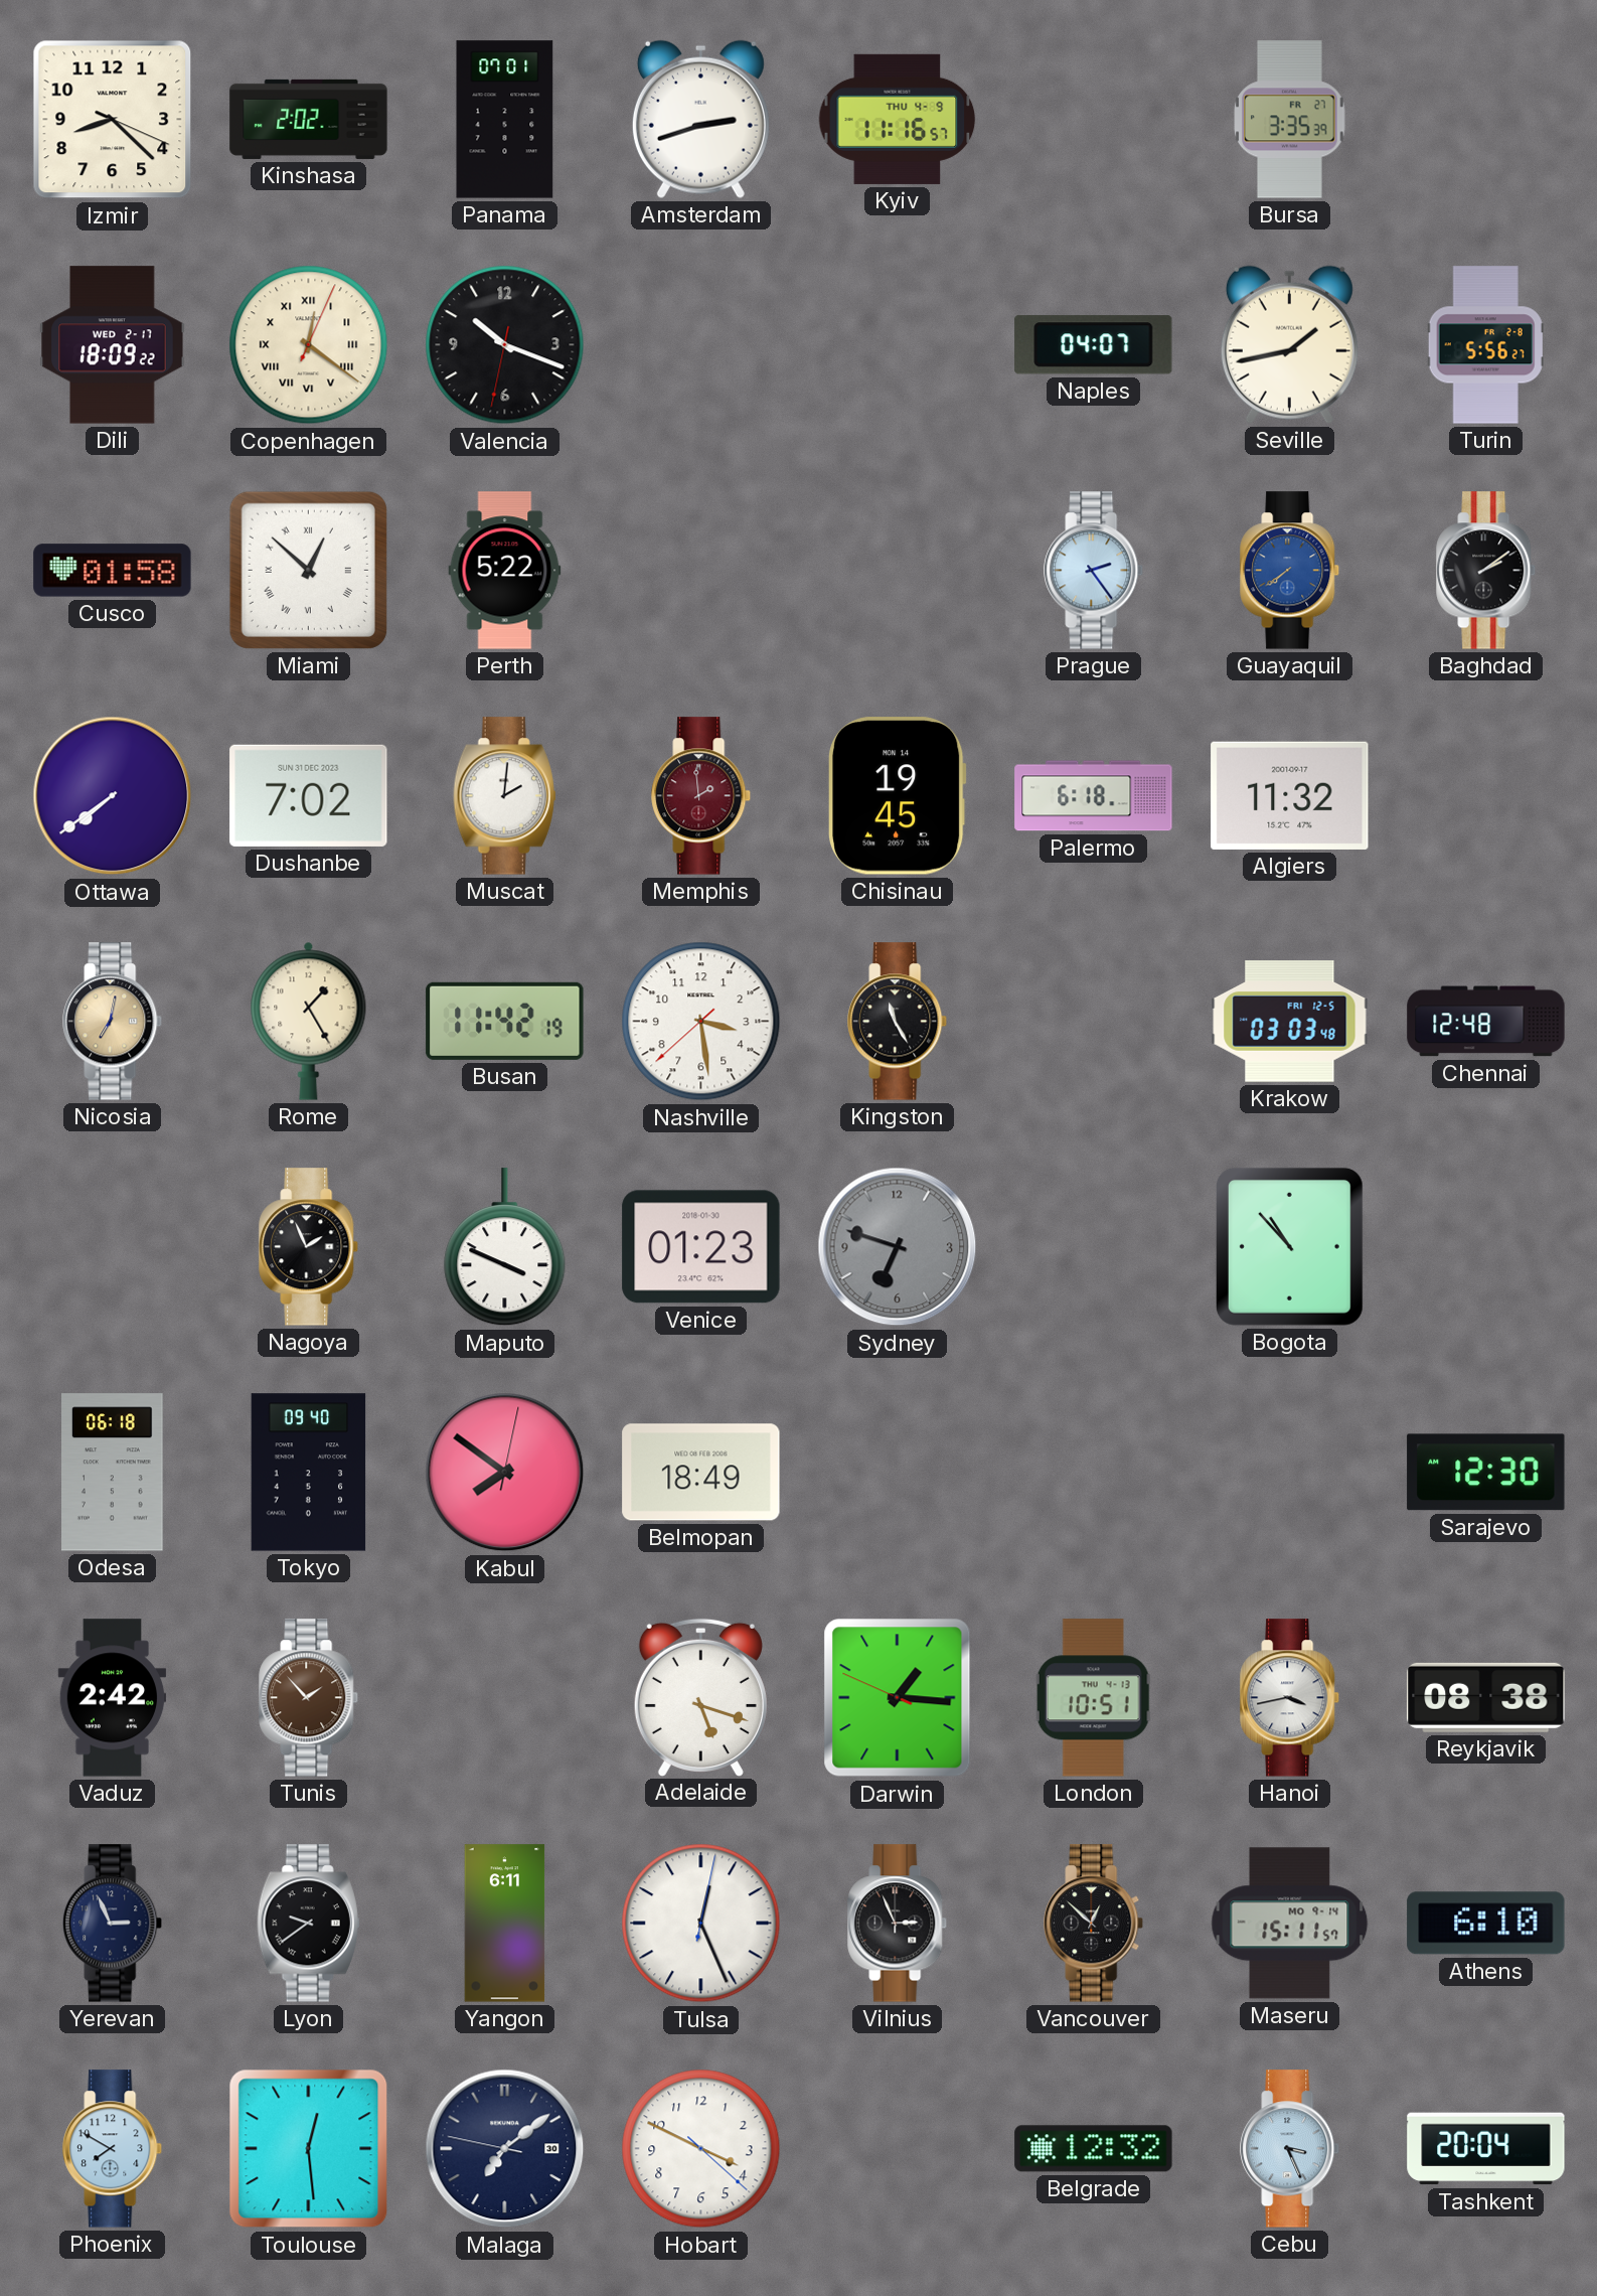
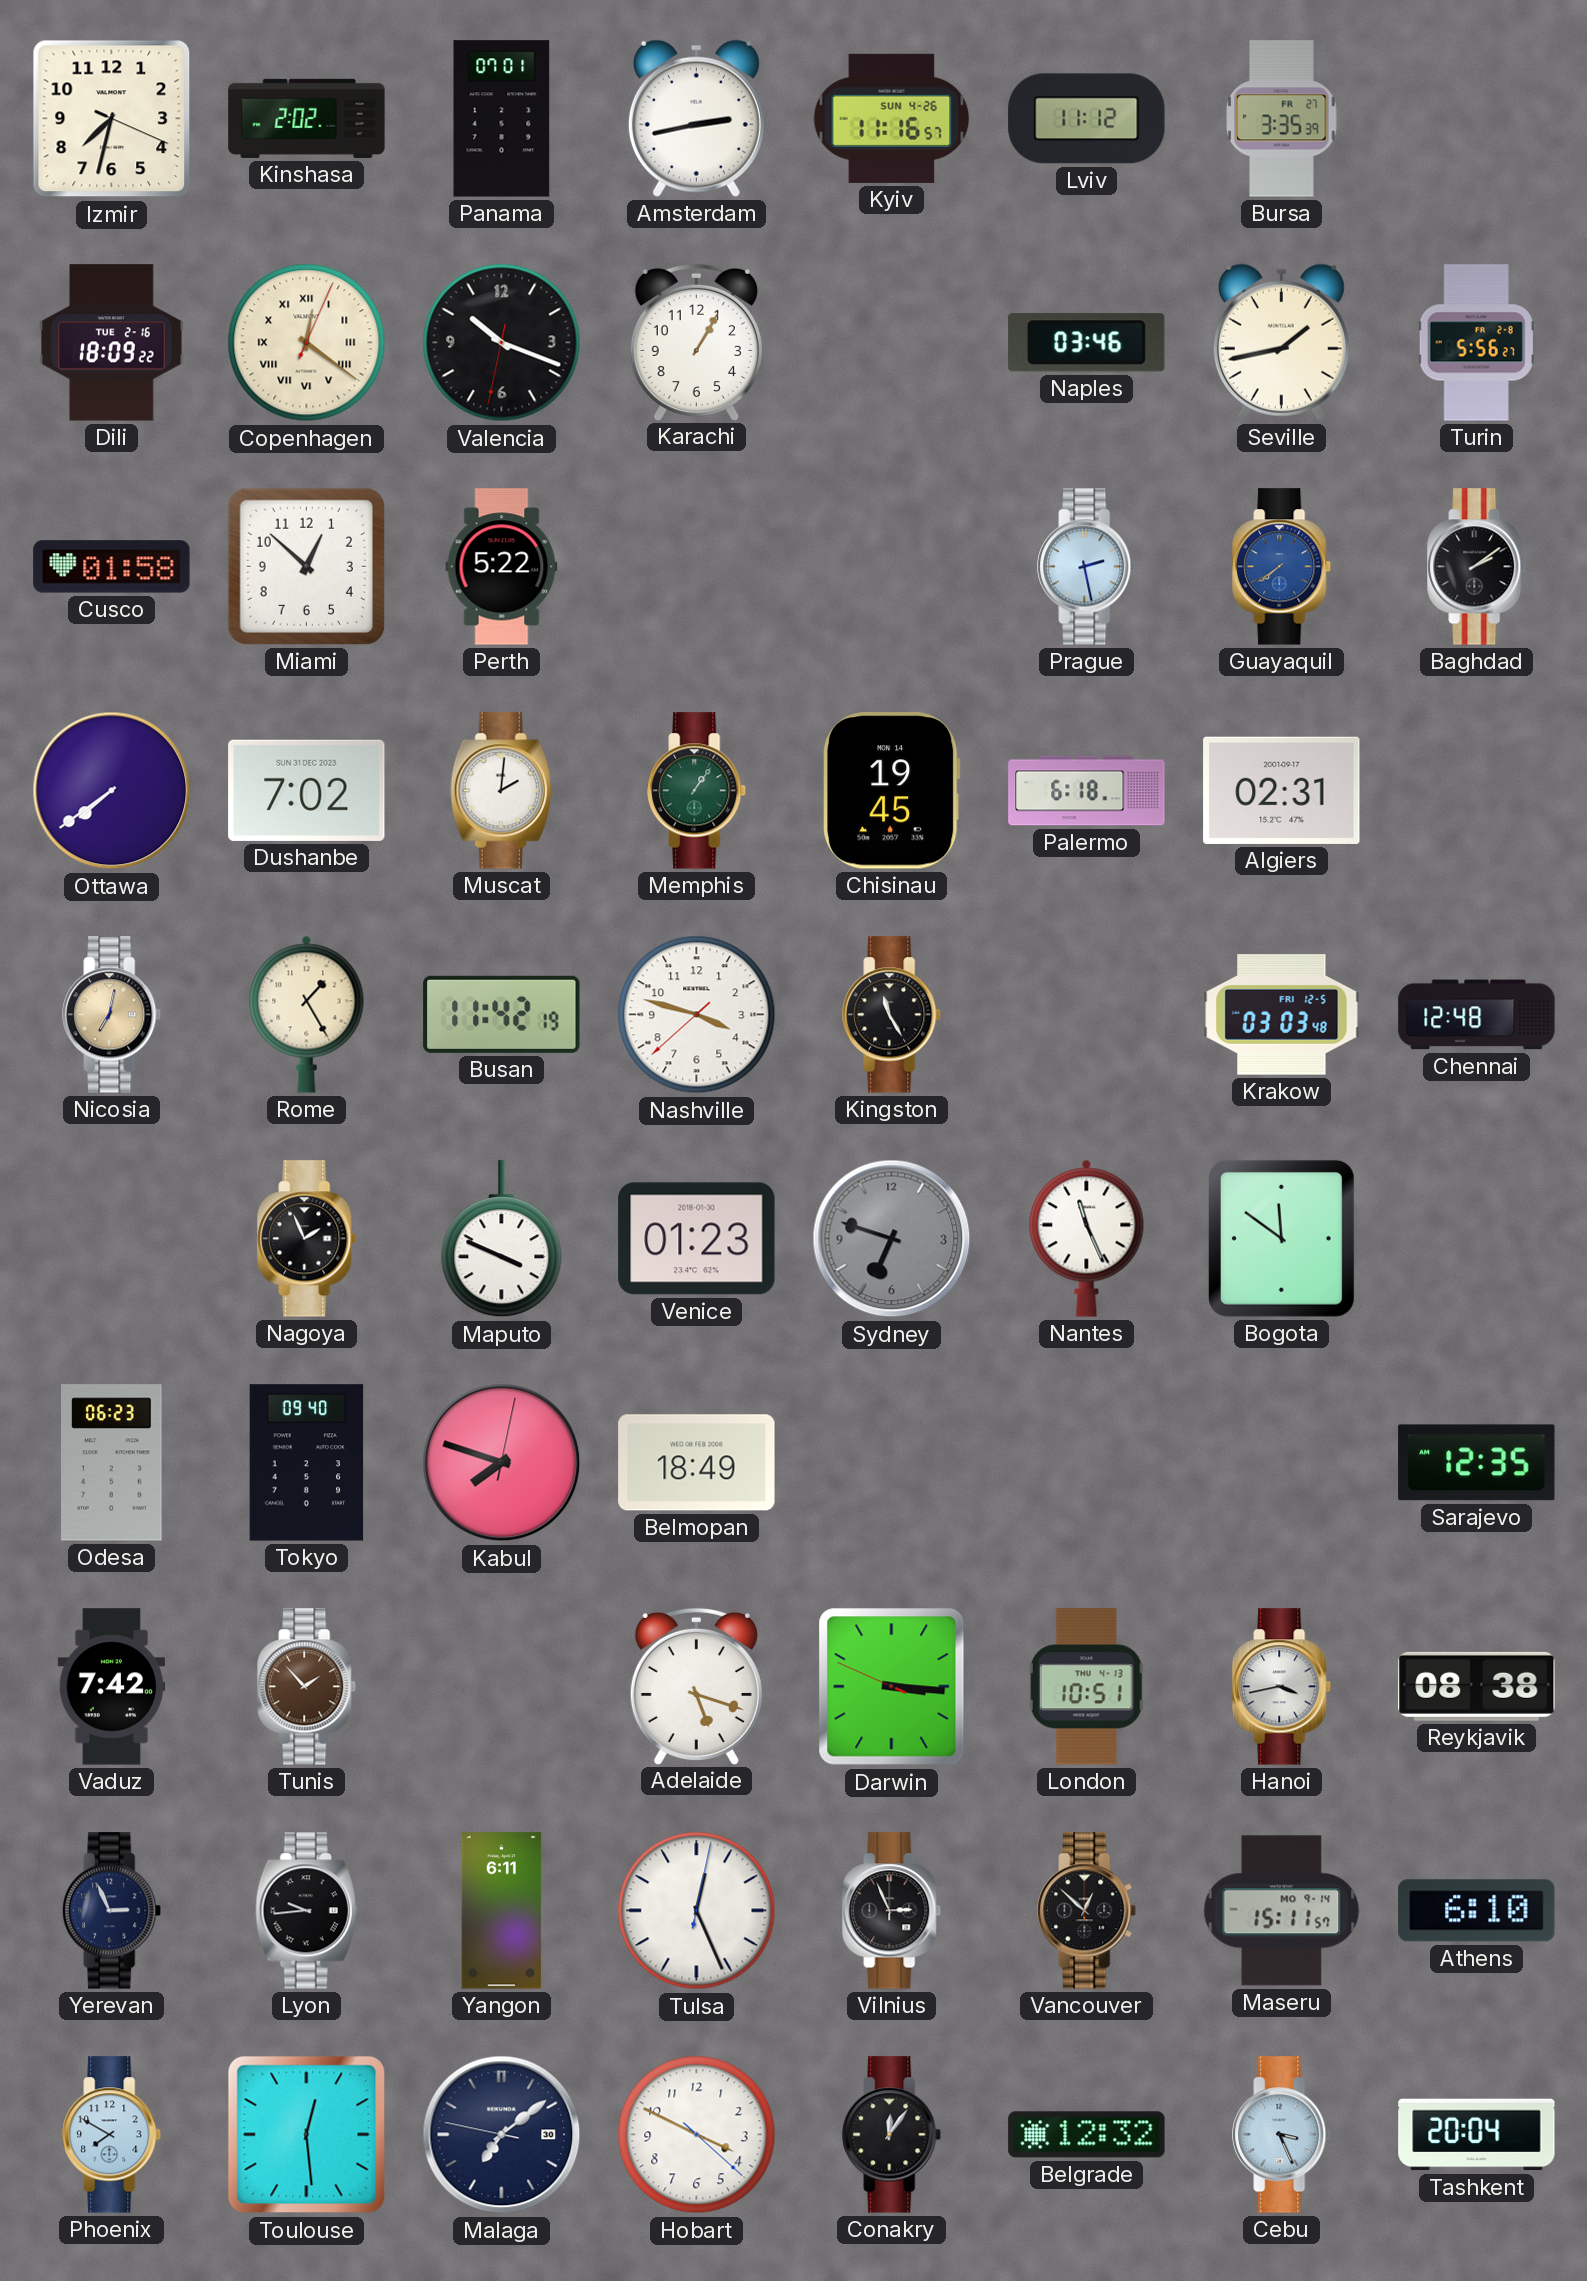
Izmir: 8:22 -> 7:32 (112, 119)
Amsterdam: 2:42 -> 2:43 (696, 118)
Kyiv date: THU 4-9 -> SUN 4-26 (892, 118)
Lviv: none -> 11:12 (1087, 119)
Dili date: WED 2-17 -> TUE 2-16 (112, 343)
Karachi: none -> 1:05 (696, 342)
Naples: 04:07 -> 03:46 (1087, 343)
Miami numerals: Roman -> Arabic (306, 566)
Prague: 2:24 -> 2:28 (1087, 567)
Memphis: 1:59 -> 1:06 (697, 791)
Memphis dial: burgundy -> green (697, 791)
Algiers: 11:32 -> 02:31 (1282, 790)
Nashville: 3:28 -> 3:47 (697, 1015)
Nantes: none -> 11:26 (1087, 1238)
Bogota: 10:53 -> 11:51 (1281, 1238)
Odesa: 06:18 -> 06:23 (112, 1463)
Kabul: 7:51 -> 7:48 (502, 1463)
Sarajevo: 12:30 -> 12:35 (1477, 1463)
Vaduz: 2:42 -> 7:42 (112, 1687)
Darwin: 1:15 -> 3:15 (892, 1687)
Lyon: 9:39 -> 9:44 (307, 1911)
Conakry: none -> 12:06 (892, 2135)
